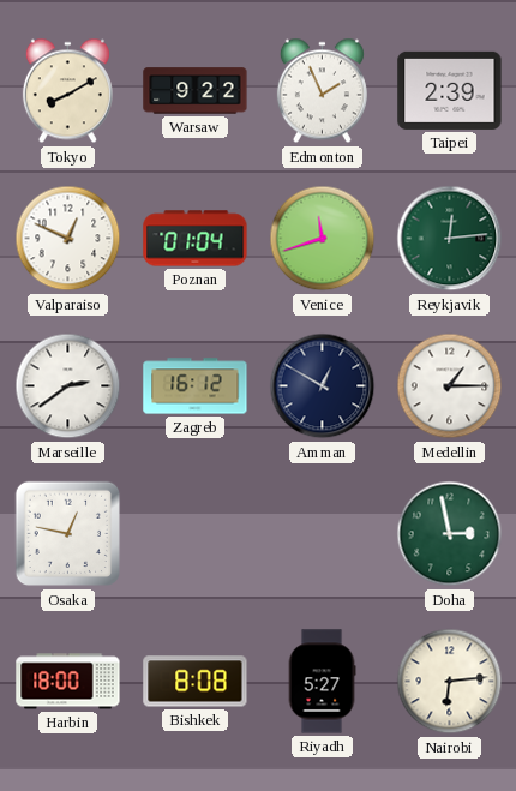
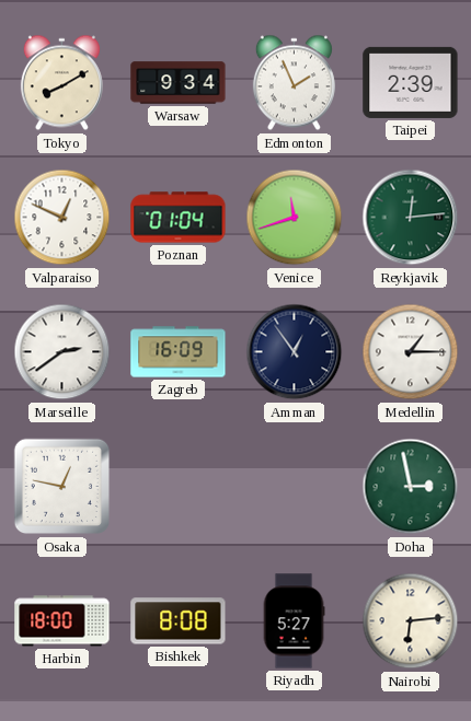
Warsaw: 9:22 -> 9:34 (179, 83)
Zagreb: 16:12 -> 16:09 (179, 352)
Amman: 12:50 -> 12:54 (295, 352)
